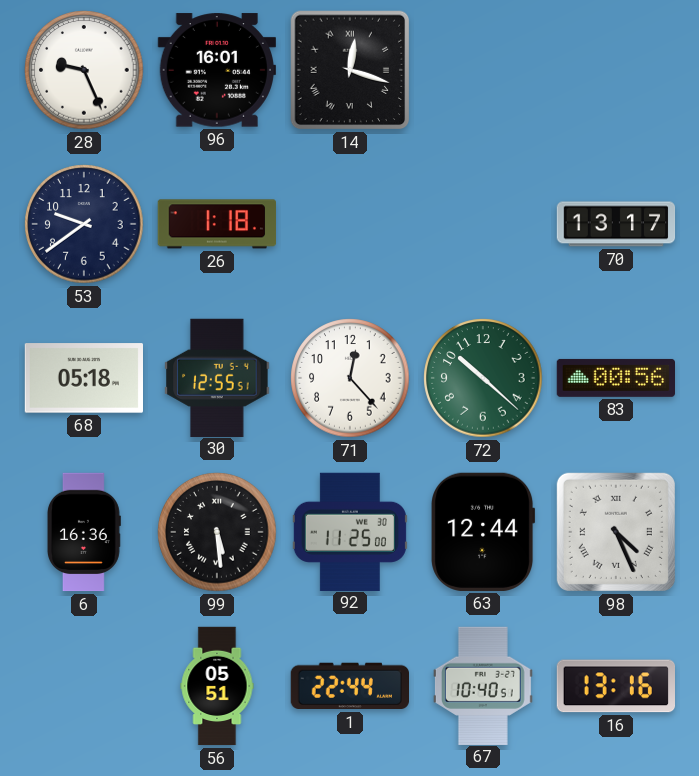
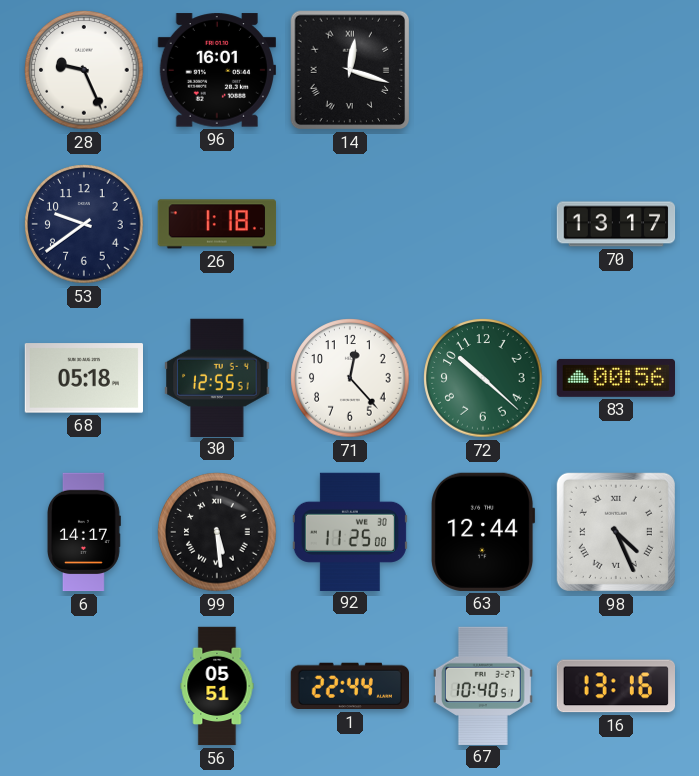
6: 16:36 -> 14:17 (83, 532)
